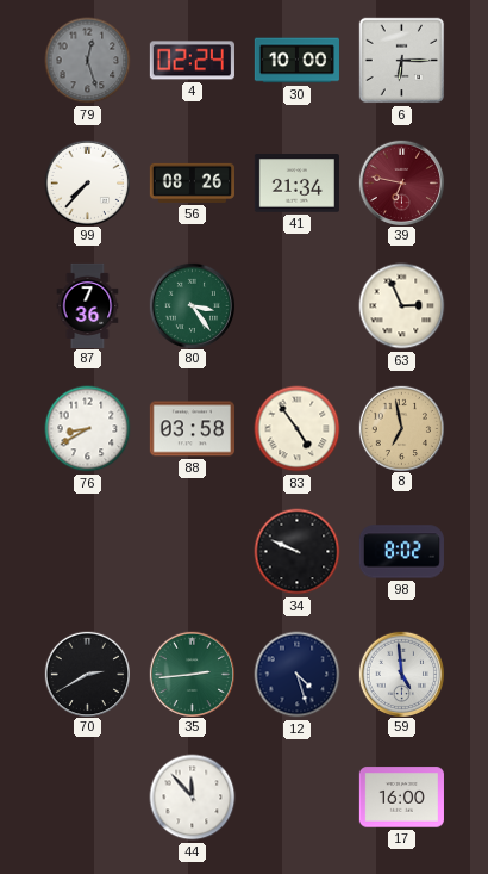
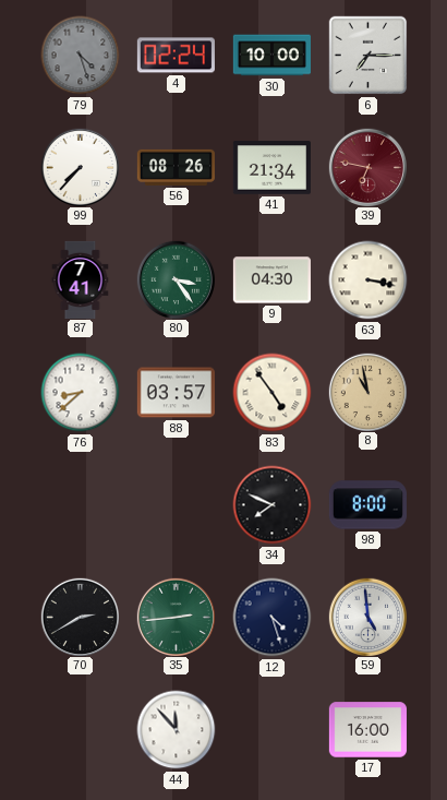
79: 12:27 -> 4:27 (81, 56)
6: 6:15 -> 7:15 (369, 56)
87: 7:36 -> 7:41 (81, 279)
9: none -> 04:30 (271, 280)
63: 2:56 -> 3:17 (369, 280)
76: 8:40 -> 8:38 (81, 393)
88: 03:58 -> 03:57 (176, 393)
8: 6:58 -> 10:58 (367, 392)
34: 9:49 -> 7:49 (273, 505)
98: 8:02 -> 8:00 (367, 505)
